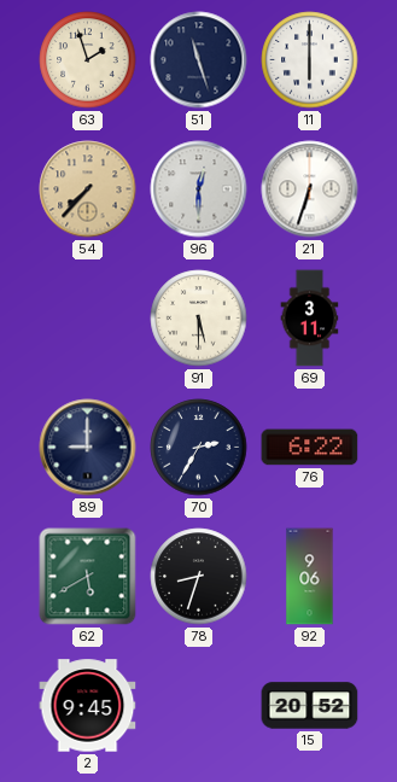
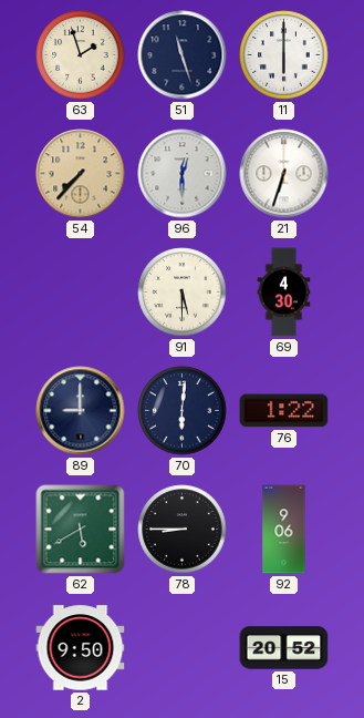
69: 3:11 -> 4:30 (284, 293)
70: 2:35 -> 6:01 (183, 411)
76: 6:22 -> 1:22 (284, 411)
78: 8:33 -> 8:45 (183, 530)
2: 9:45 -> 9:50 (81, 648)
